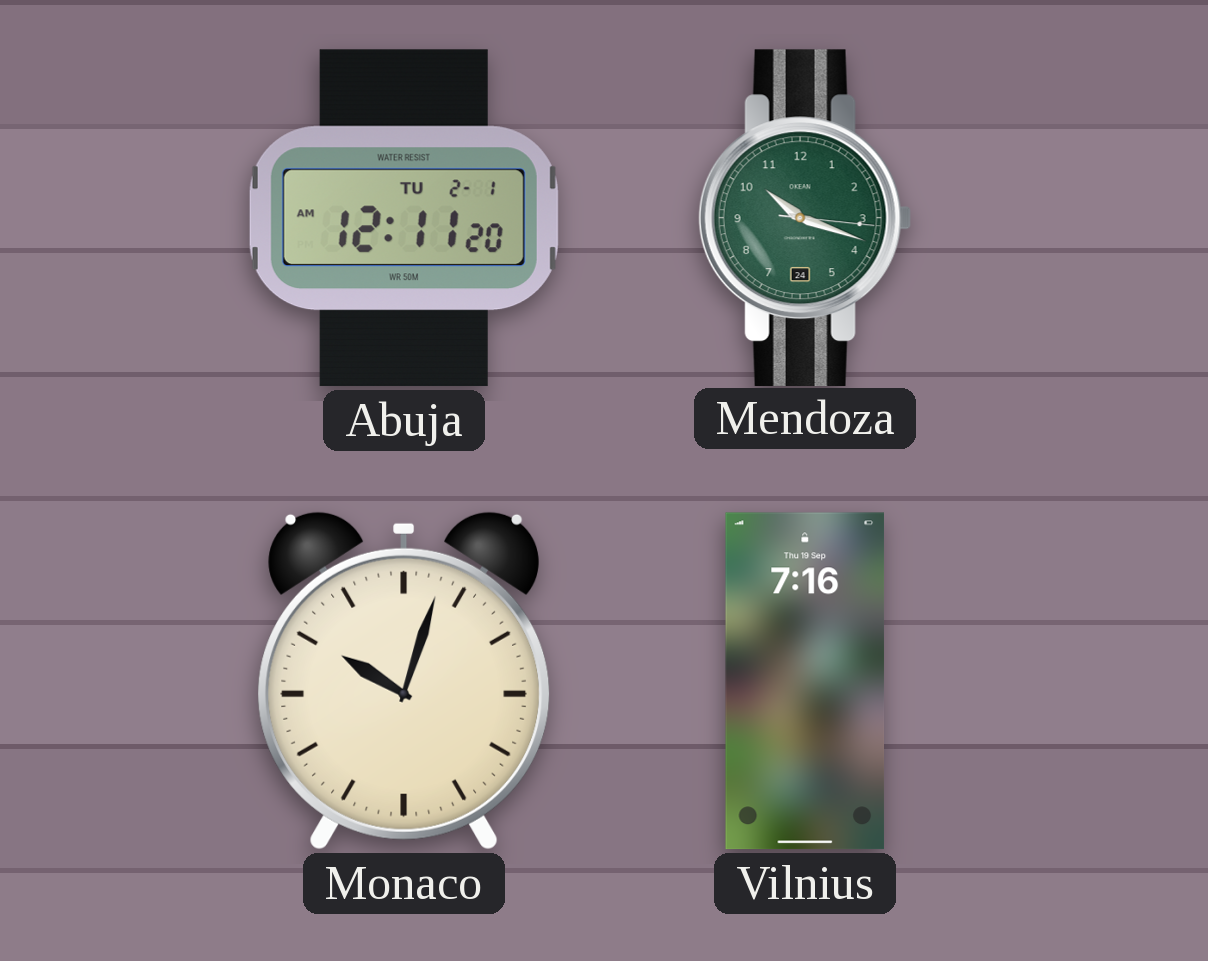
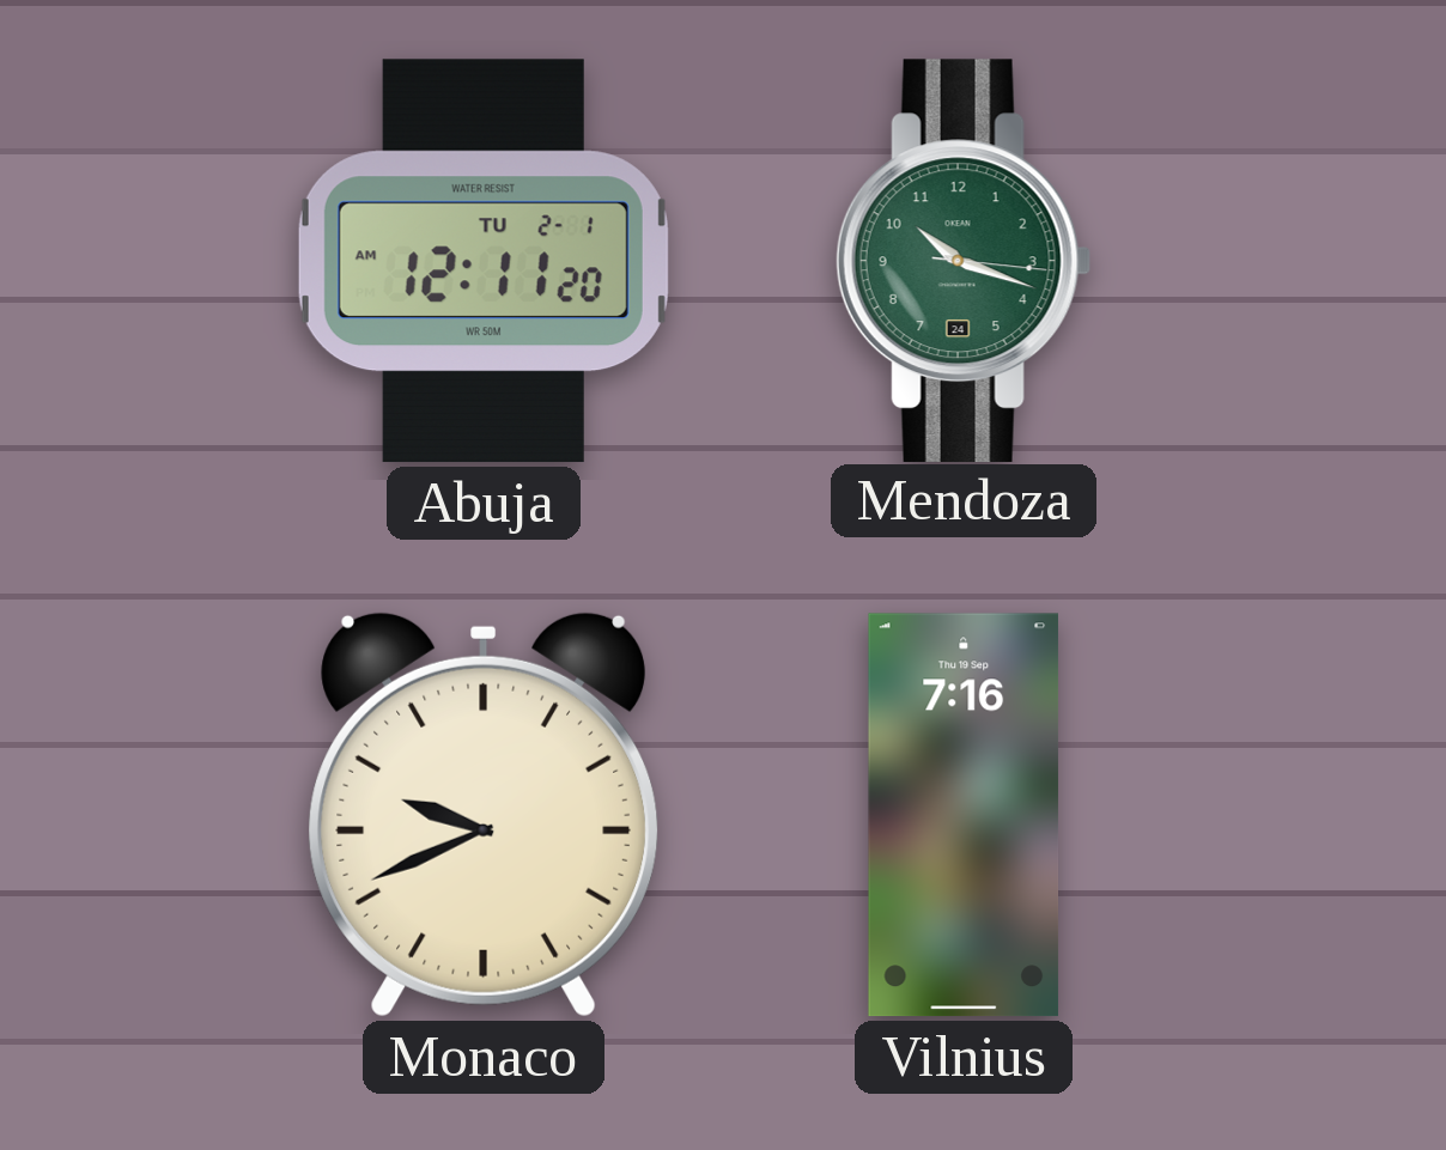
Monaco: 10:03 -> 9:41 (484, 815)
